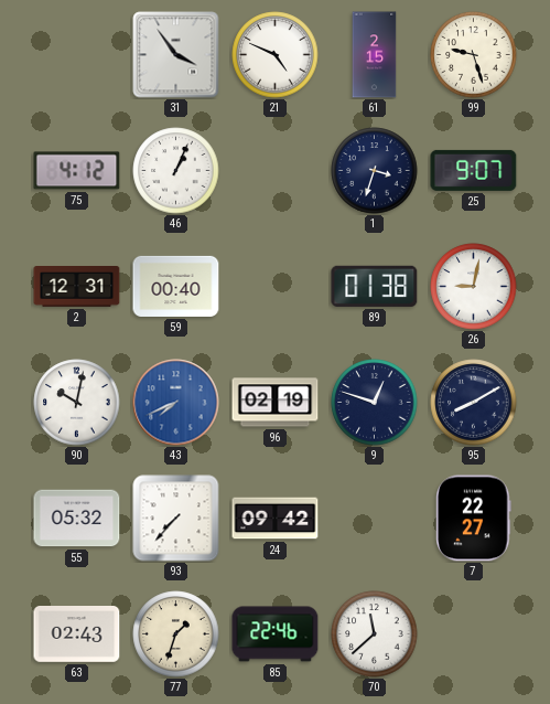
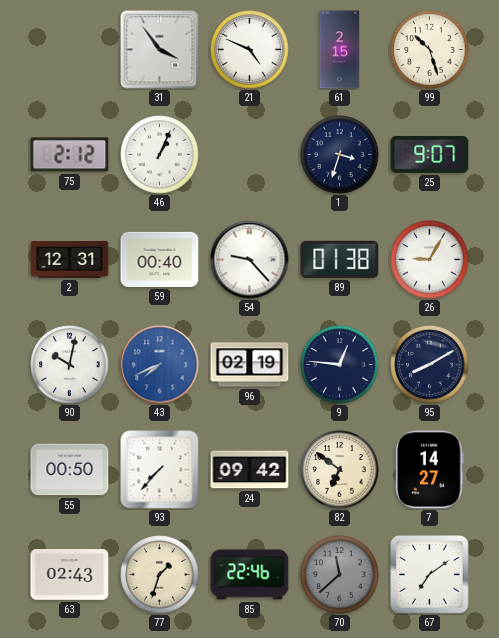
99: 9:27 -> 10:27 (430, 50)
75: 4:12 -> 2:12 (70, 155)
54: none -> 9:23 (250, 260)
26: 9:02 -> 9:05 (430, 260)
9: 12:48 -> 12:46 (340, 365)
55: 05:32 -> 00:50 (70, 470)
82: none -> 6:51 (340, 470)
7: 22:27 -> 14:27 (430, 470)
70 dial: white -> grey (340, 575)
67: none -> 7:09 (430, 575)
